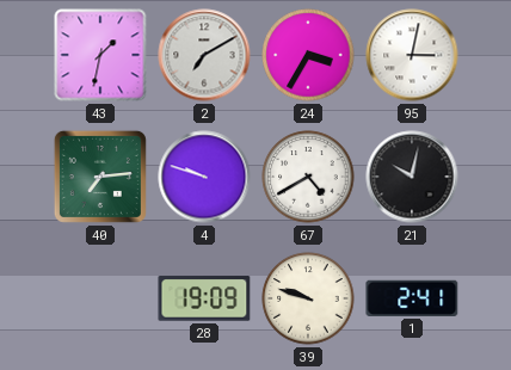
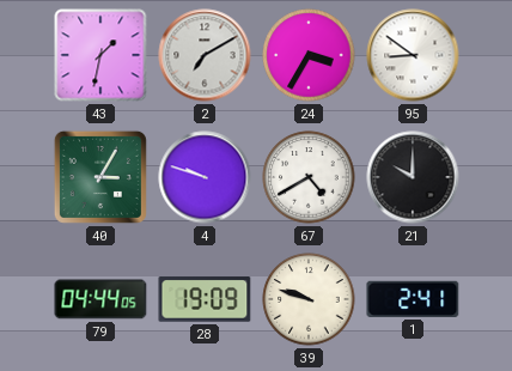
95: 3:02 -> 8:51 (413, 55)
40: 7:14 -> 3:05 (100, 177)
21: 10:02 -> 10:00 (413, 177)
79: none -> 04:44 (100, 299)
